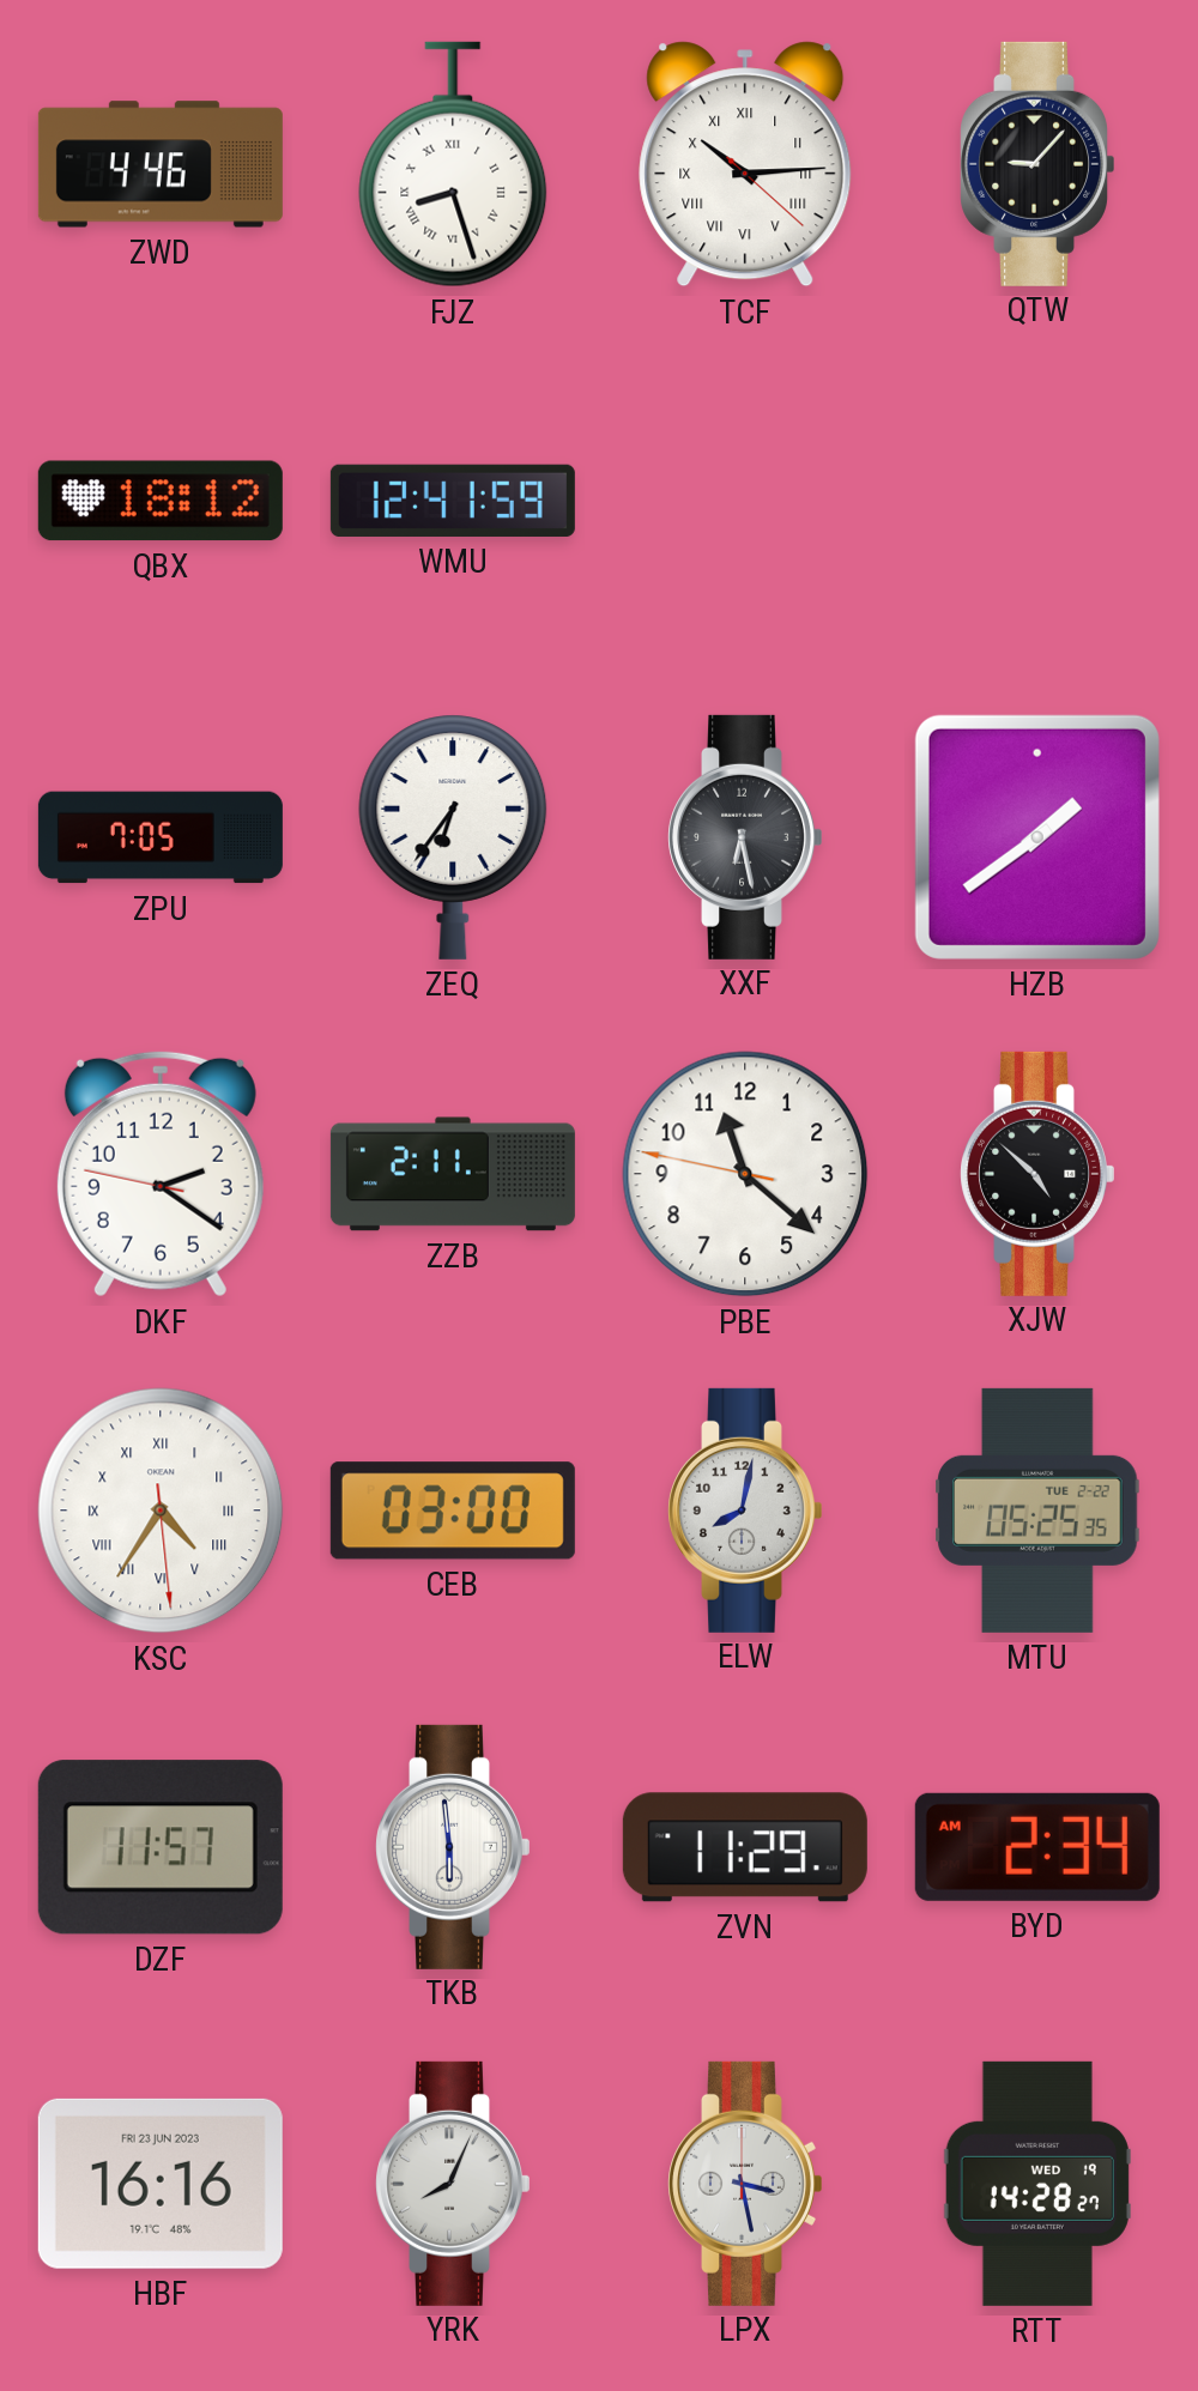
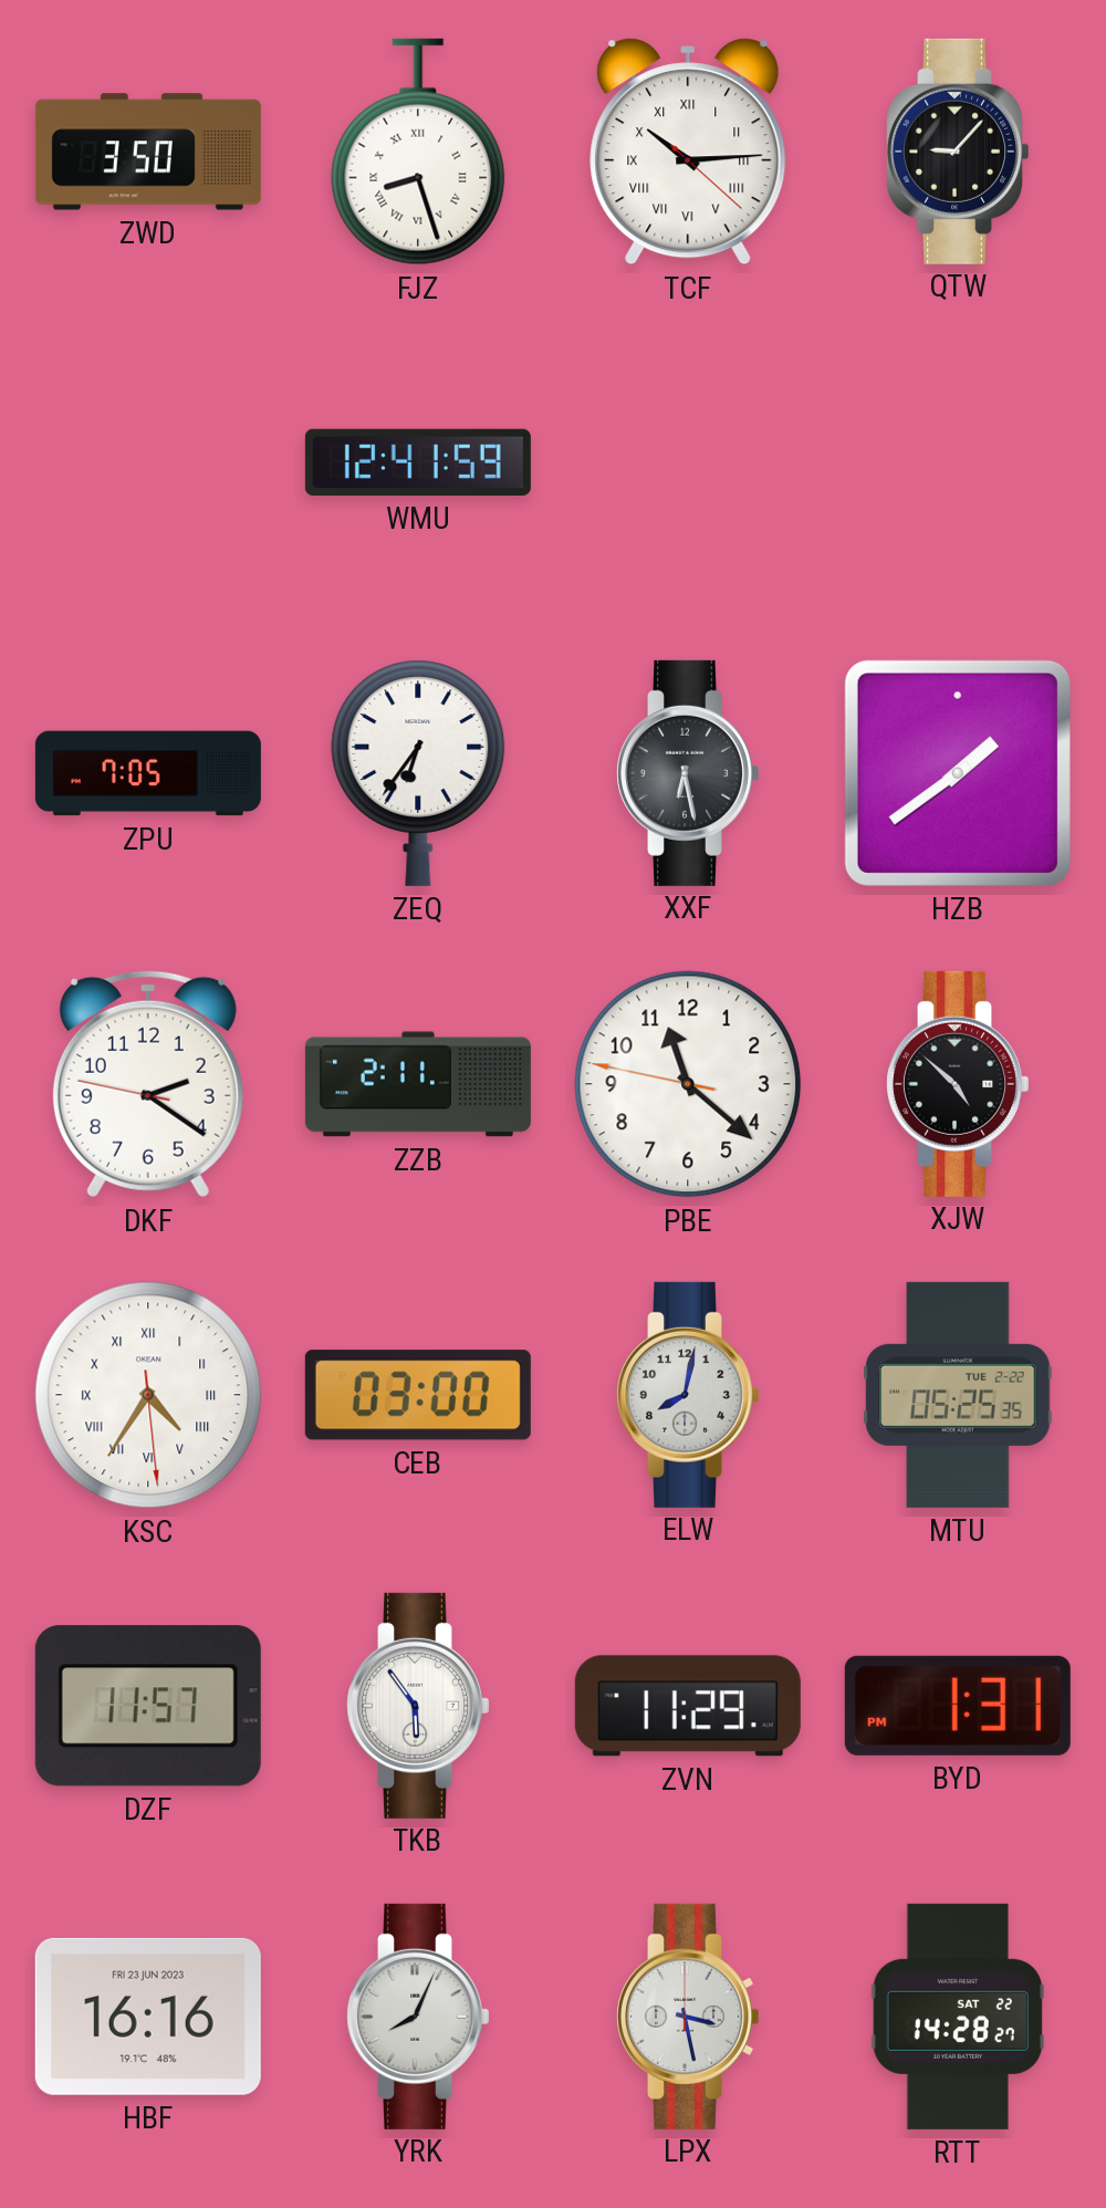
ZWD: 4:46 -> 3:50 (148, 152)
QBX: 18:12 -> none (161, 501)
TKB: 5:59 -> 5:54 (417, 1706)
BYD: 2:34 -> 1:31 (958, 1706)
RTT date: WED 19 -> SAT 22 (958, 2017)
